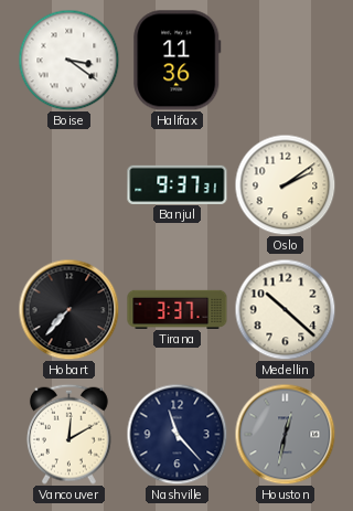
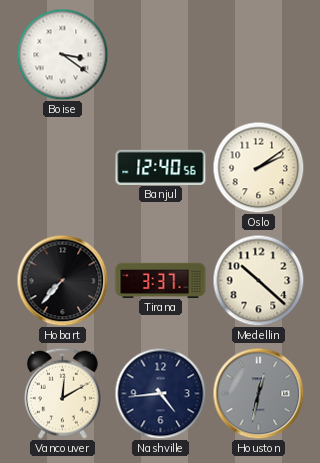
Halifax: 11:36 -> none (178, 61)
Banjul: 9:37 -> 12:40 (161, 167)
Nashville: 11:23 -> 4:44 (160, 393)
